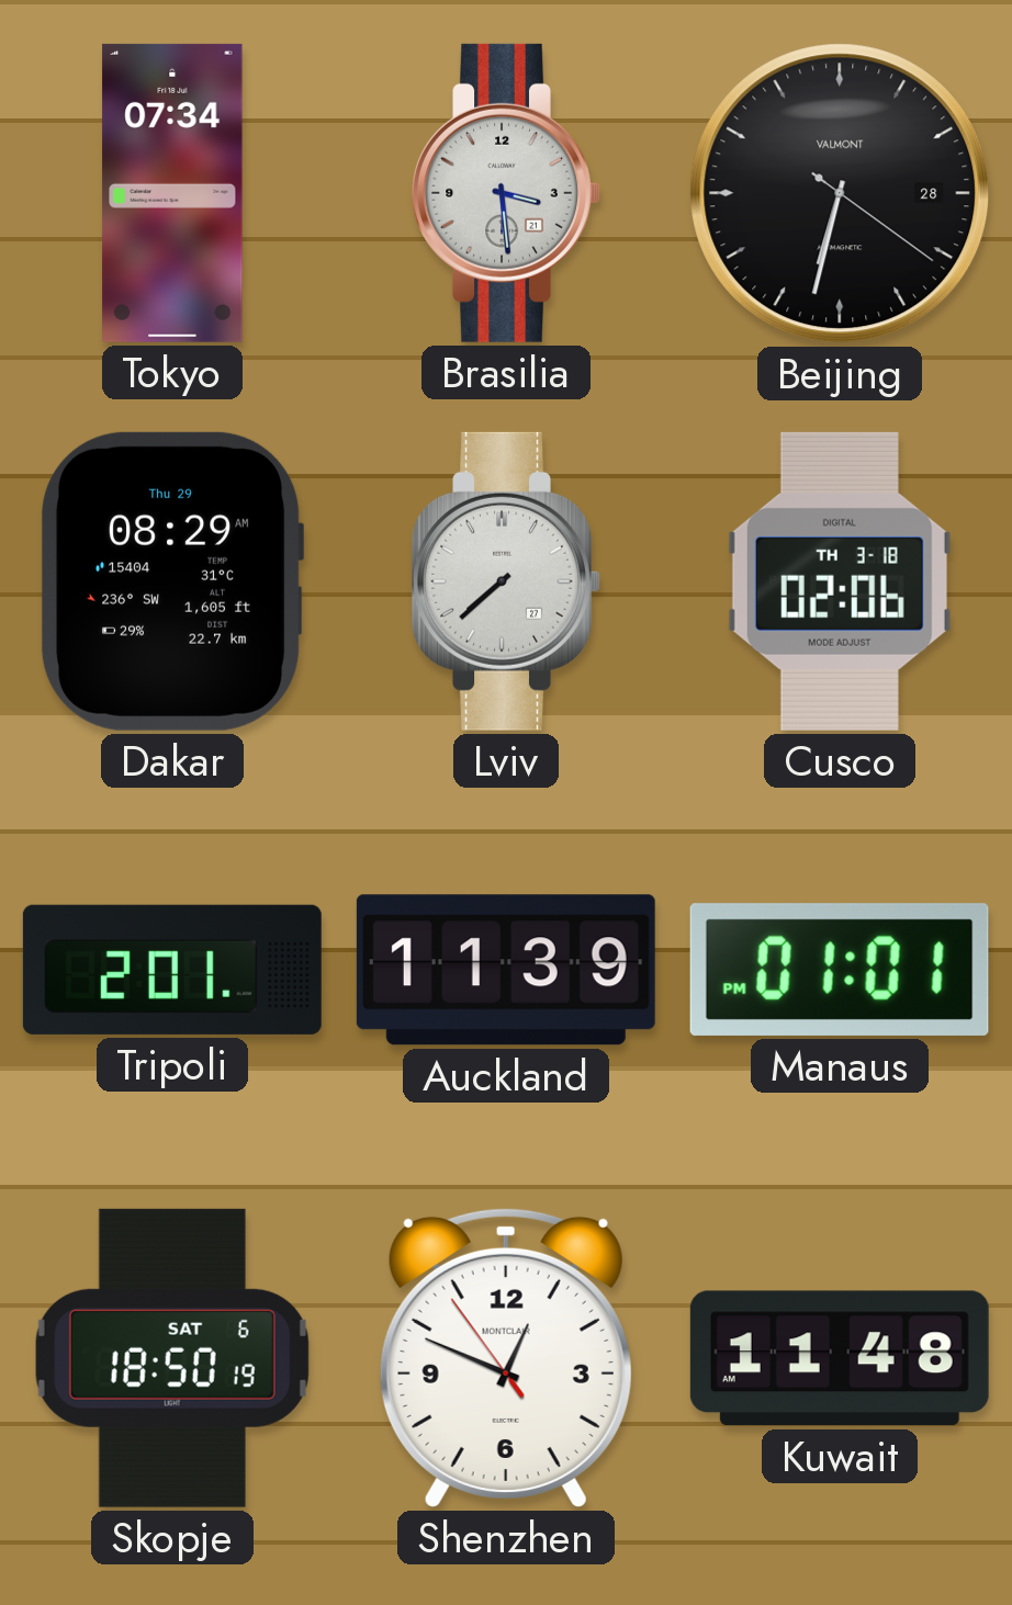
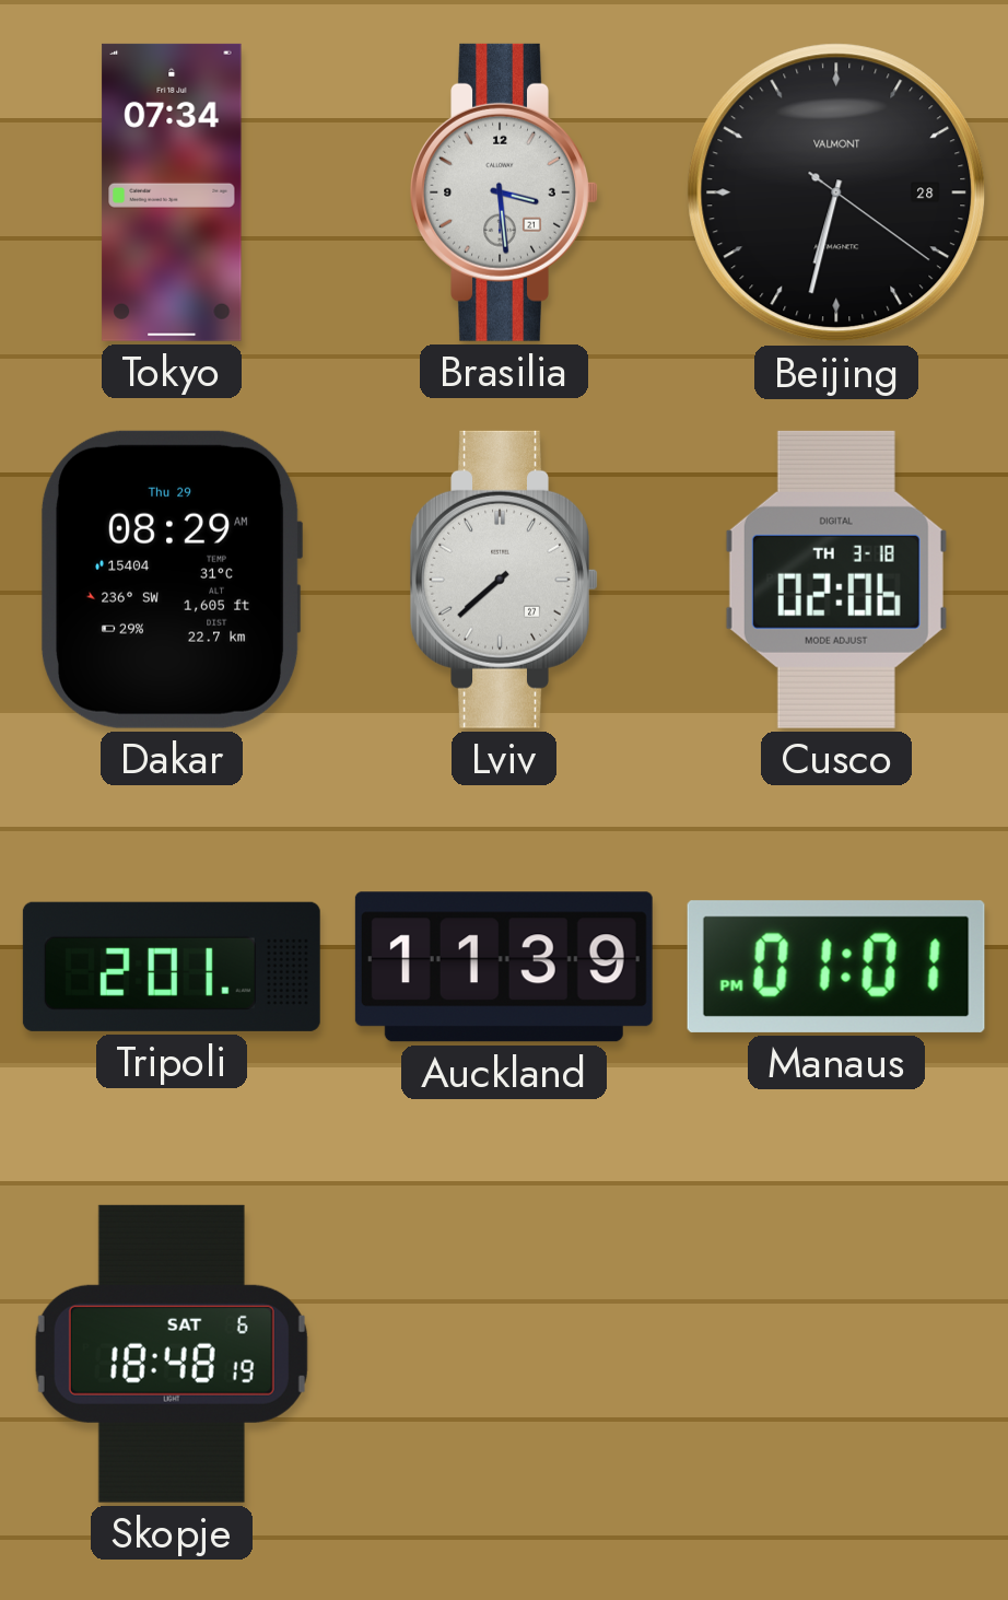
Skopje: 18:50 -> 18:48 (172, 1354)
Shenzhen: 12:48 -> none (506, 1357)
Kuwait: 11:48 -> none (840, 1358)
